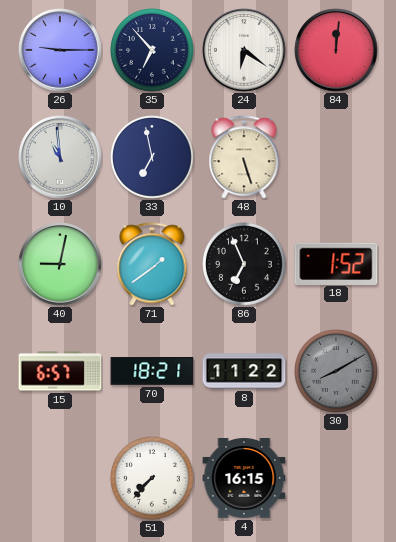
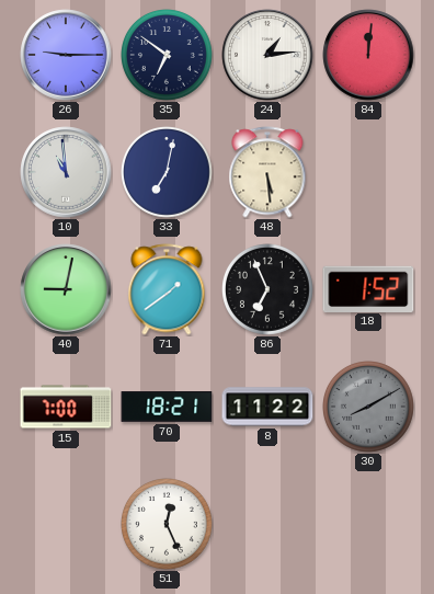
35: 6:53 -> 6:51 (168, 56)
24: 6:21 -> 1:14 (267, 55)
33: 6:58 -> 7:02 (168, 173)
48: 5:27 -> 5:29 (267, 172)
15: 6:57 -> 7:00 (66, 407)
51: 7:37 -> 12:26 (168, 525)
4: 16:15 -> none (244, 479)
